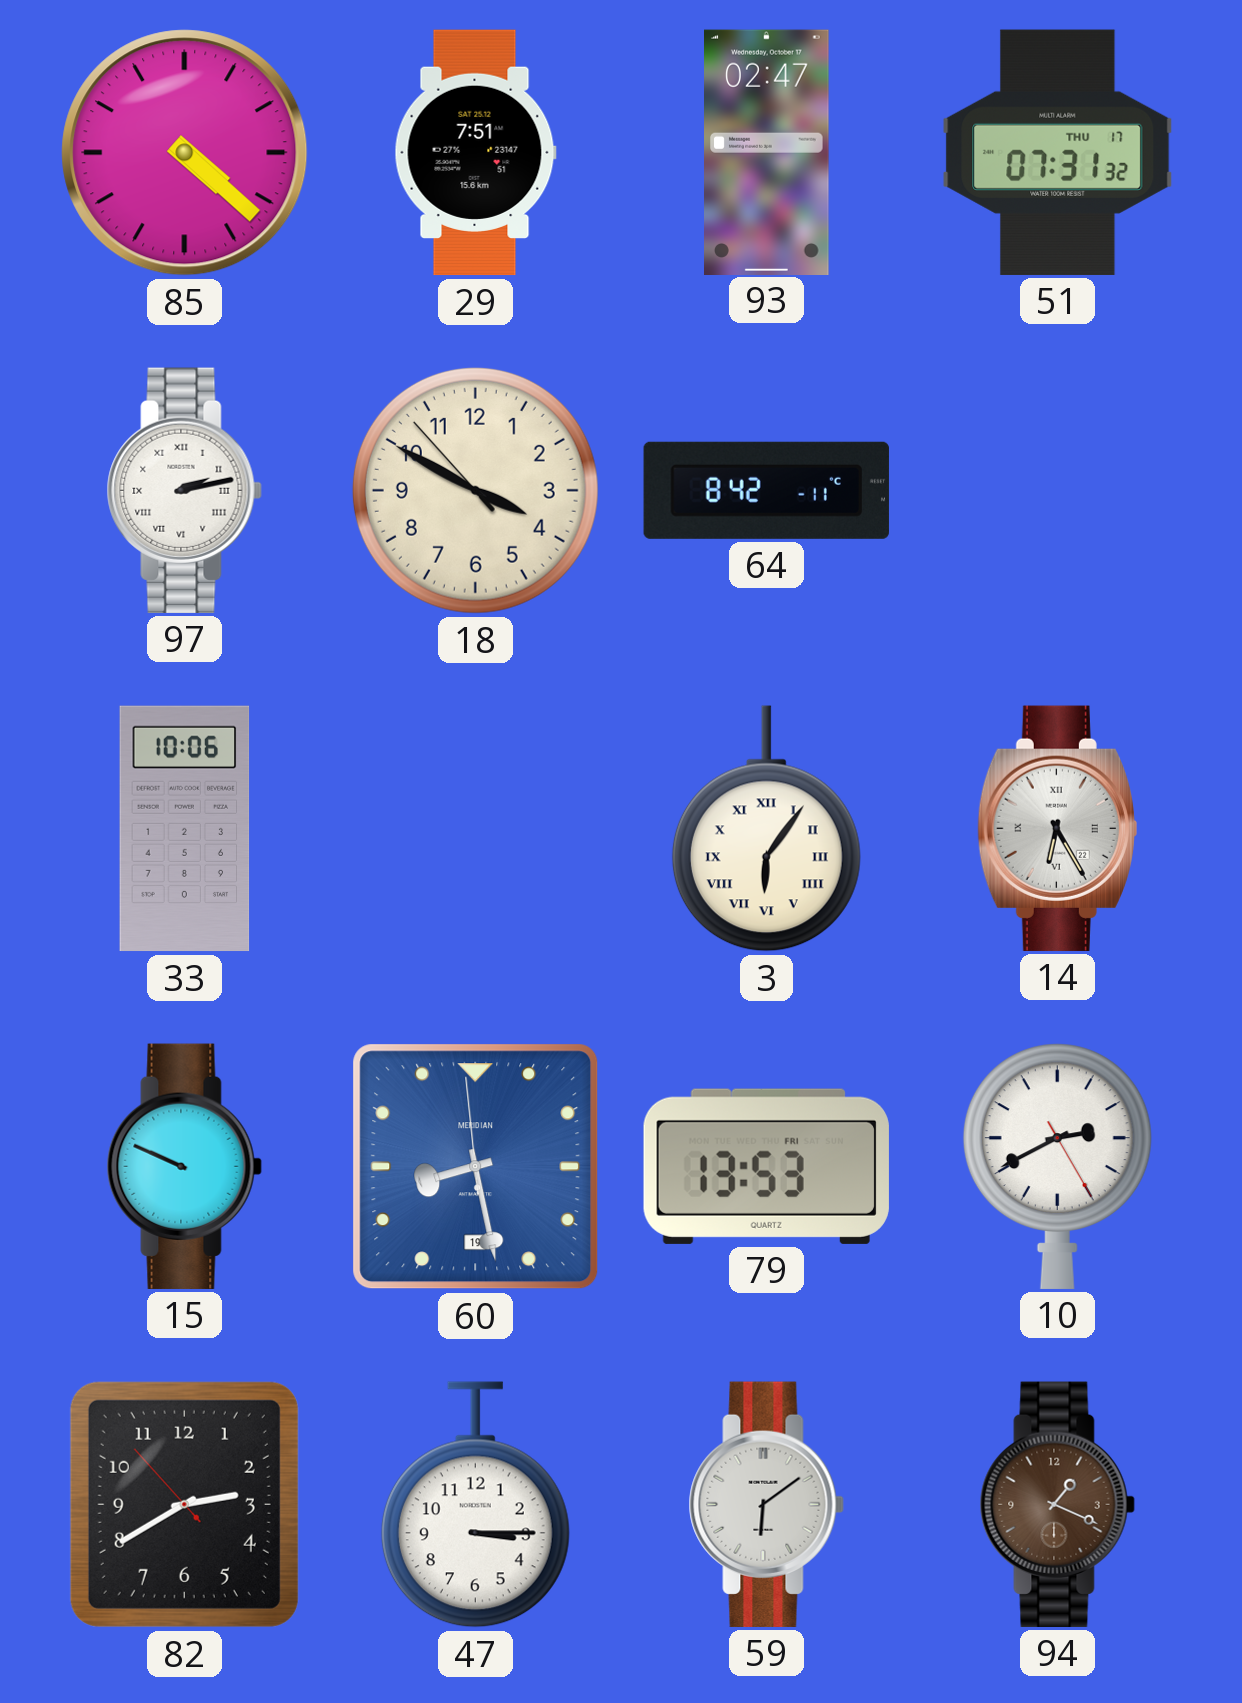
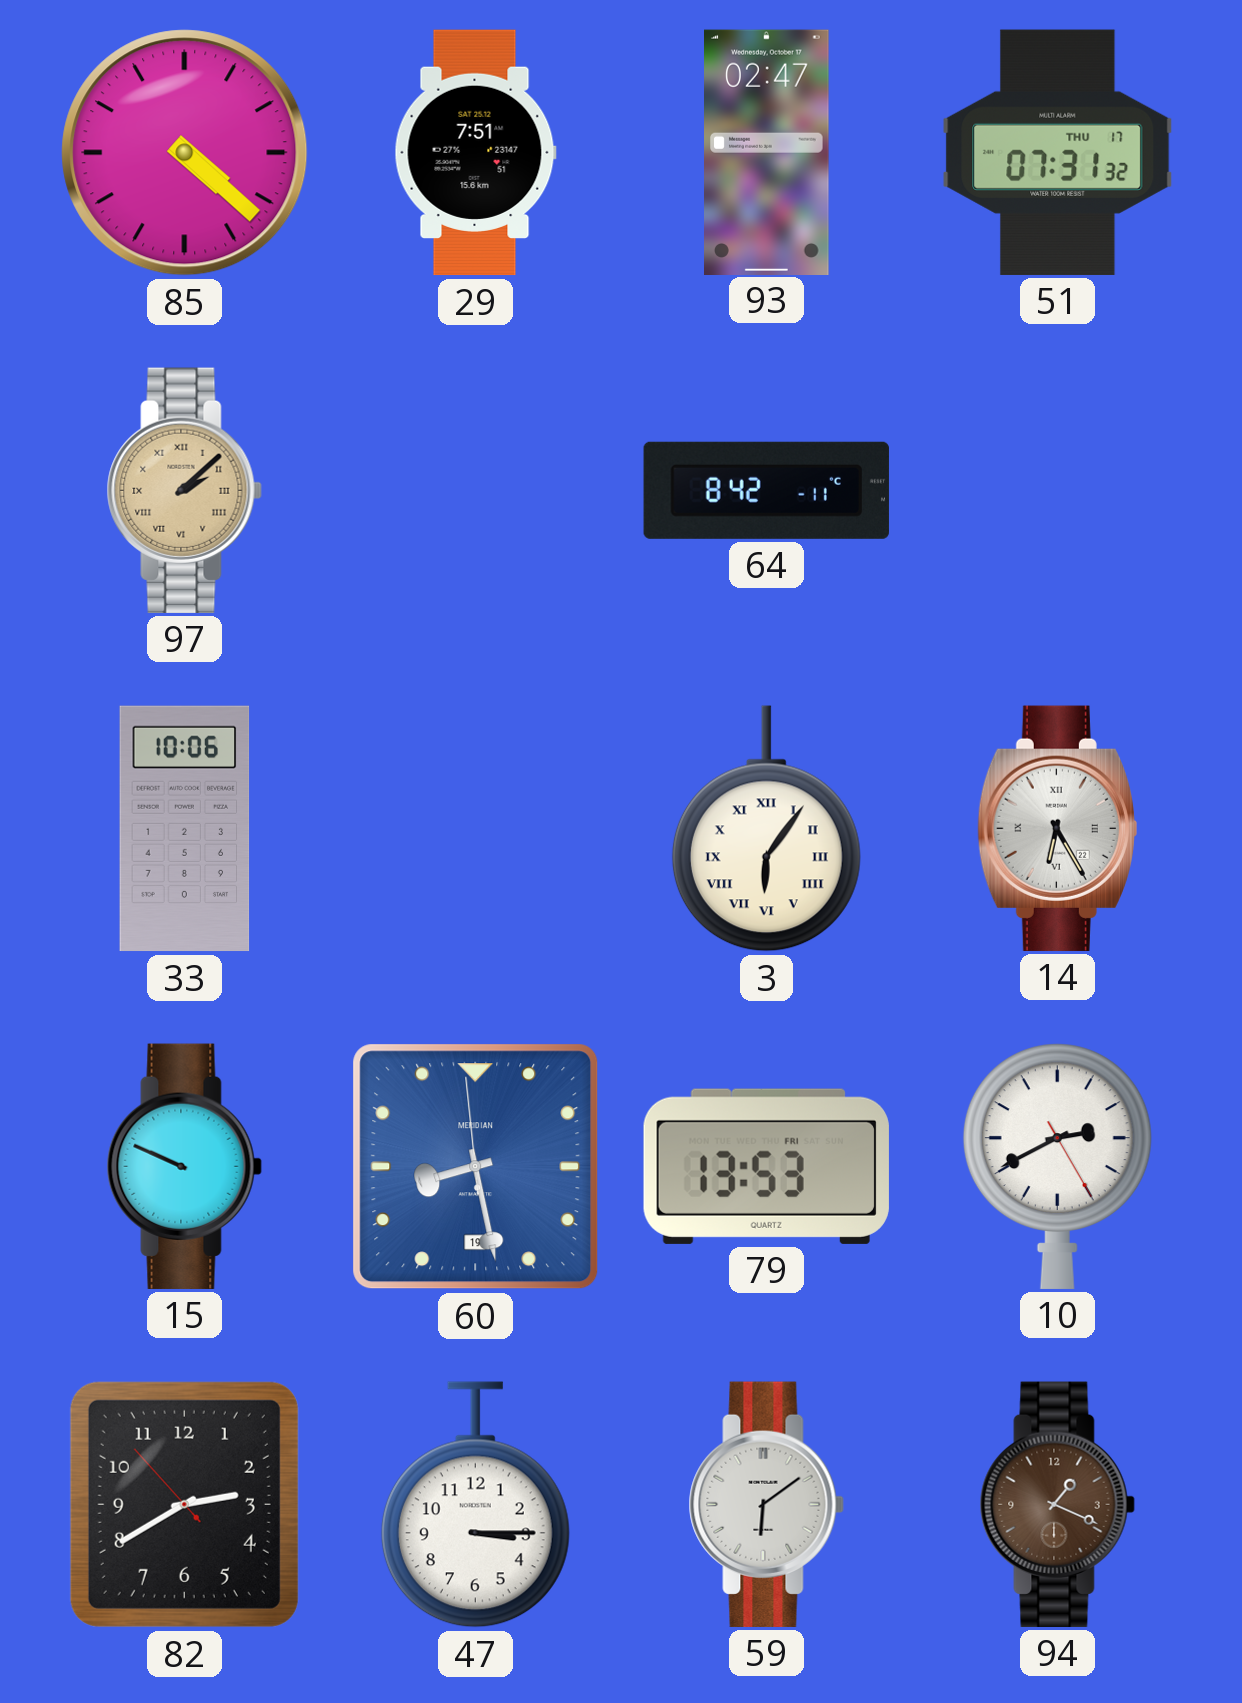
97: 2:13 -> 2:08 (184, 490)
97 dial: white -> champagne (184, 490)
18: 3:49 -> none (475, 490)
